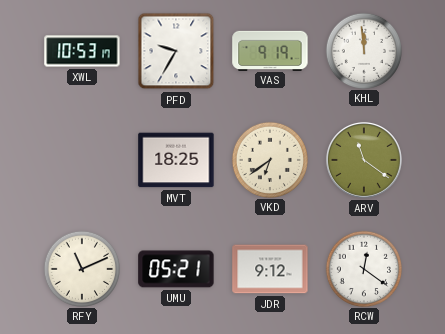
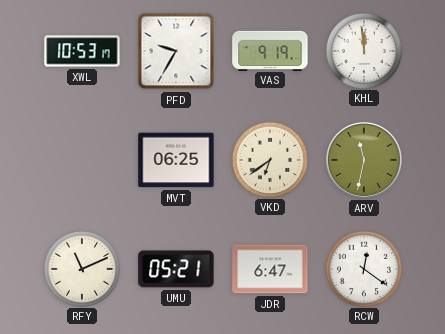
MVT: 18:25 -> 06:25 (176, 160)
ARV: 11:21 -> 11:32 (364, 160)
JDR: 9:12 -> 6:47 (270, 269)
